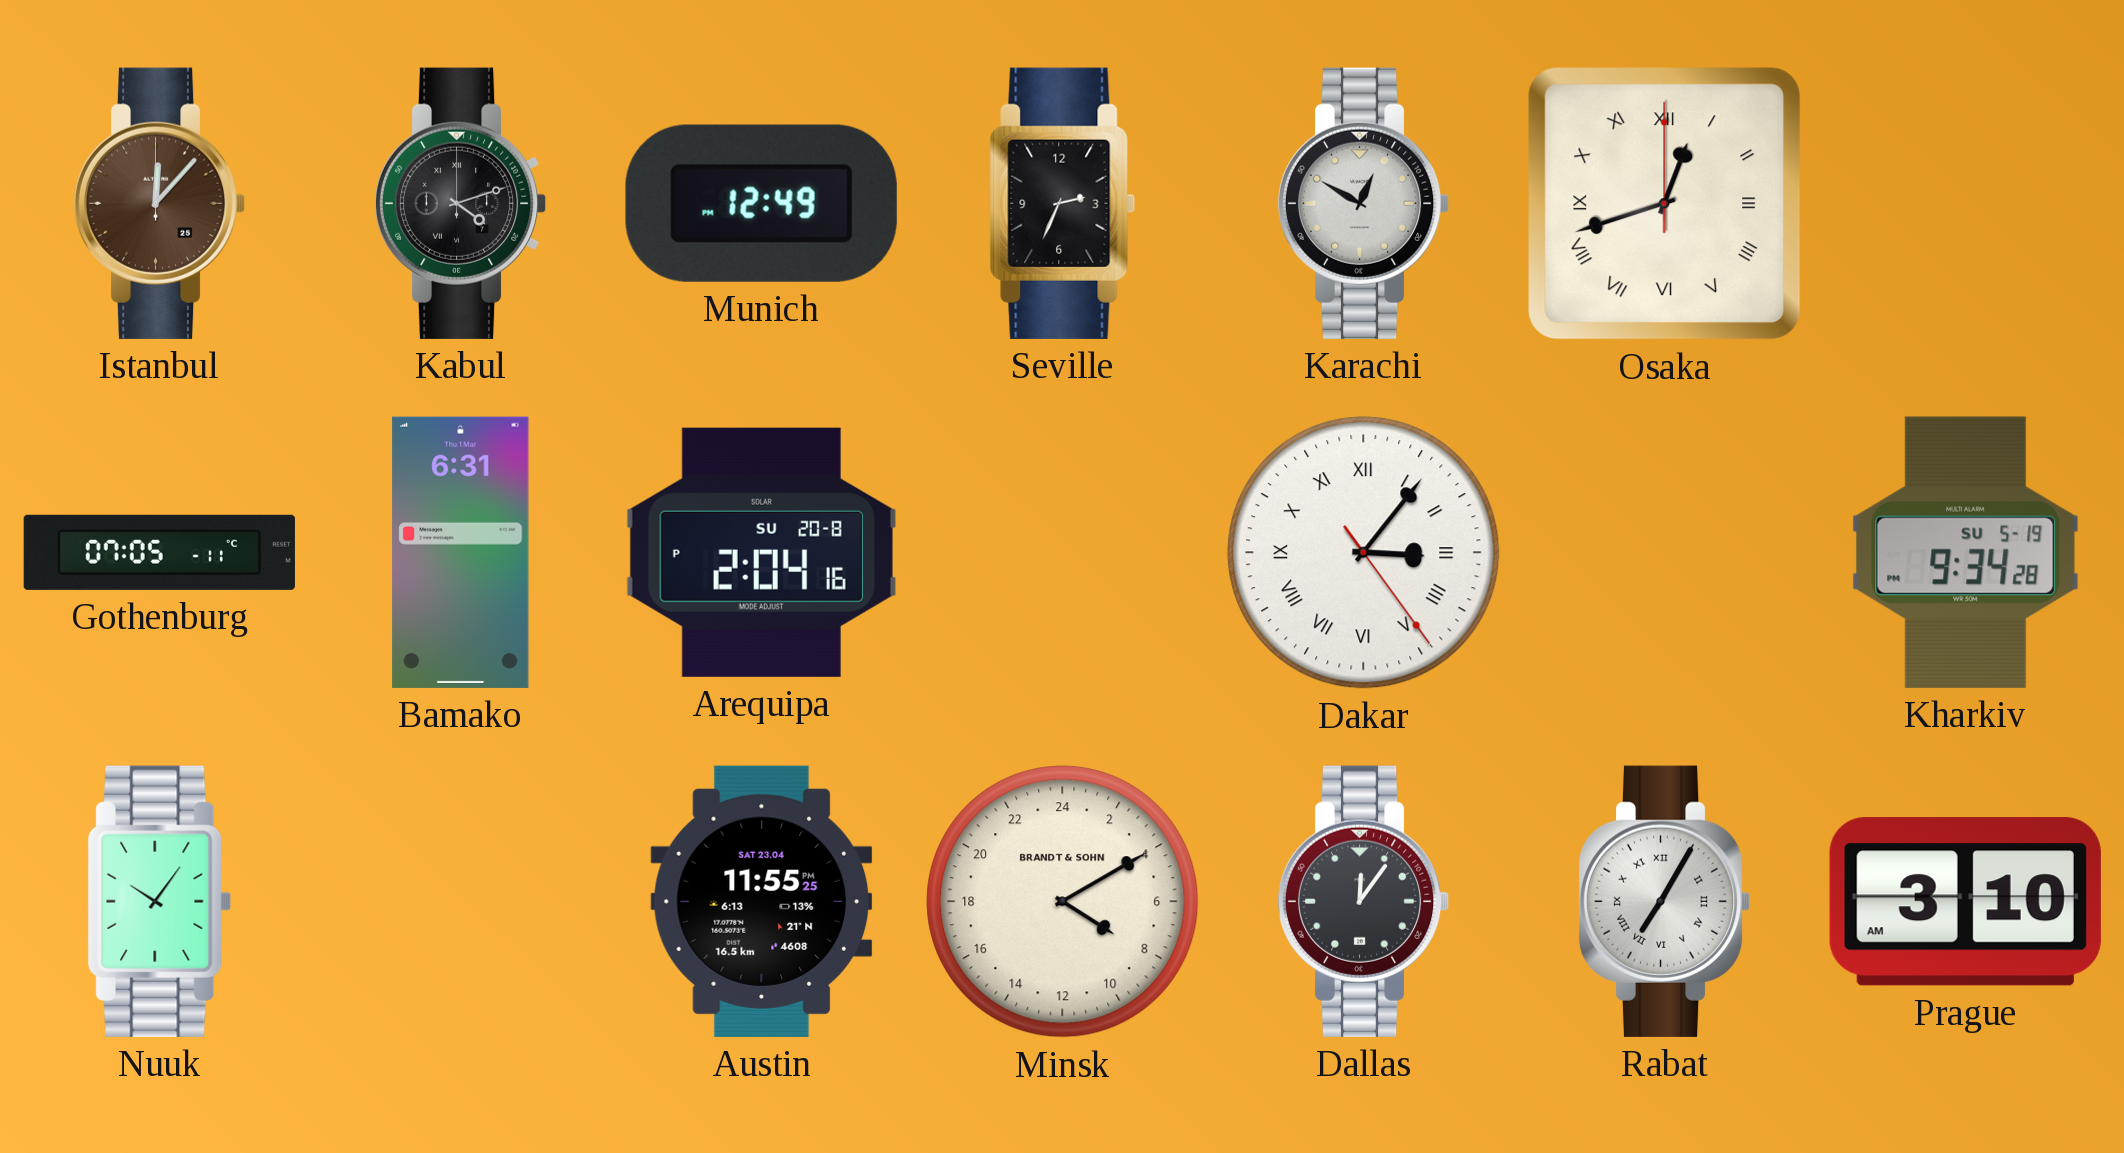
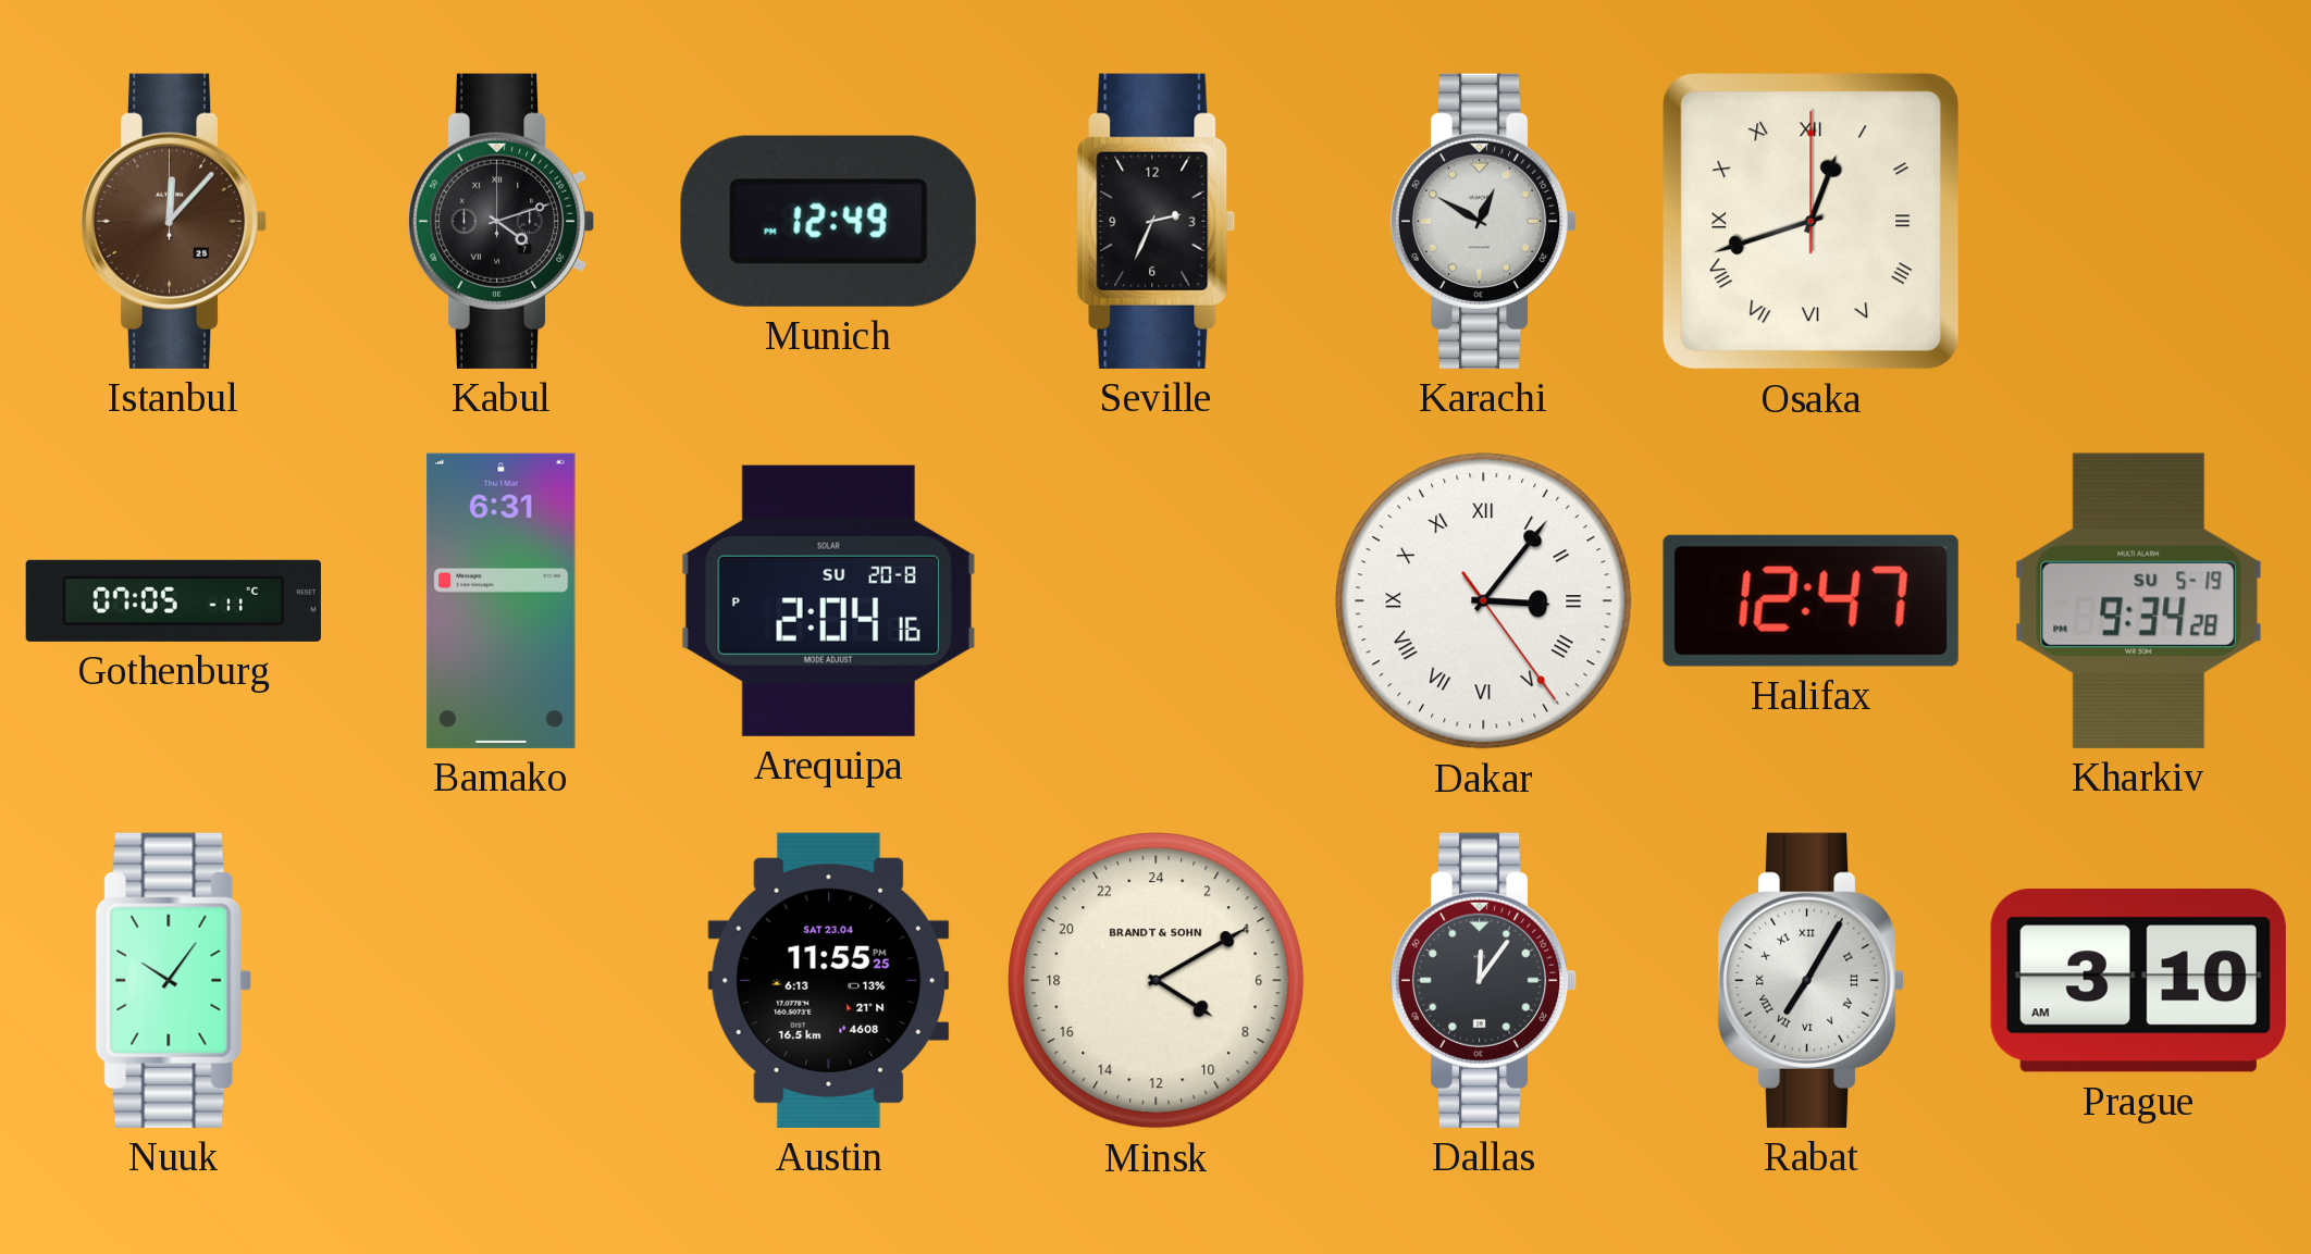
Halifax: none -> 12:47 (1811, 600)
